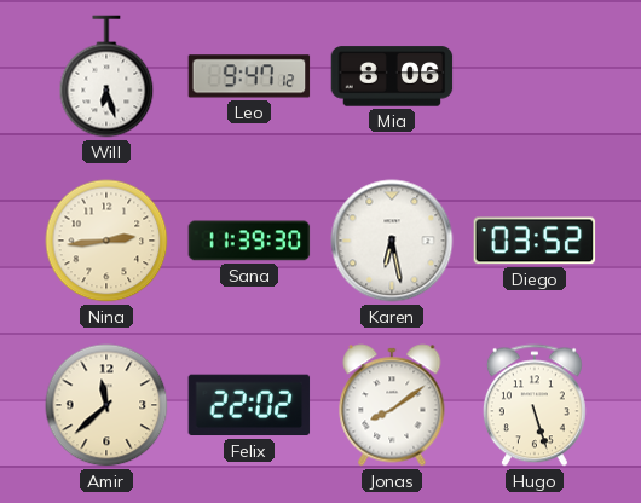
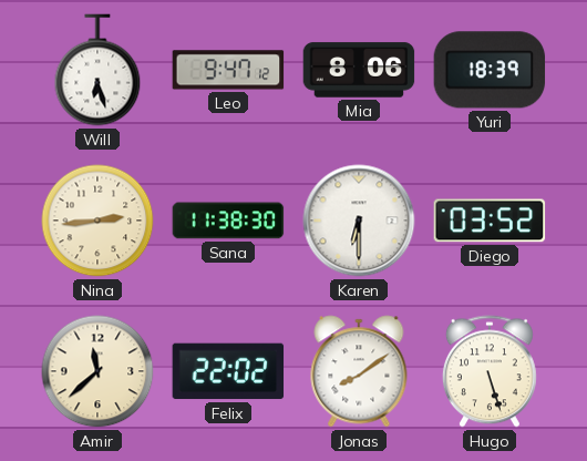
Yuri: none -> 18:39 (490, 70)
Sana: 11:39 -> 11:38 (228, 221)
Karen: 6:28 -> 6:30 (359, 221)
